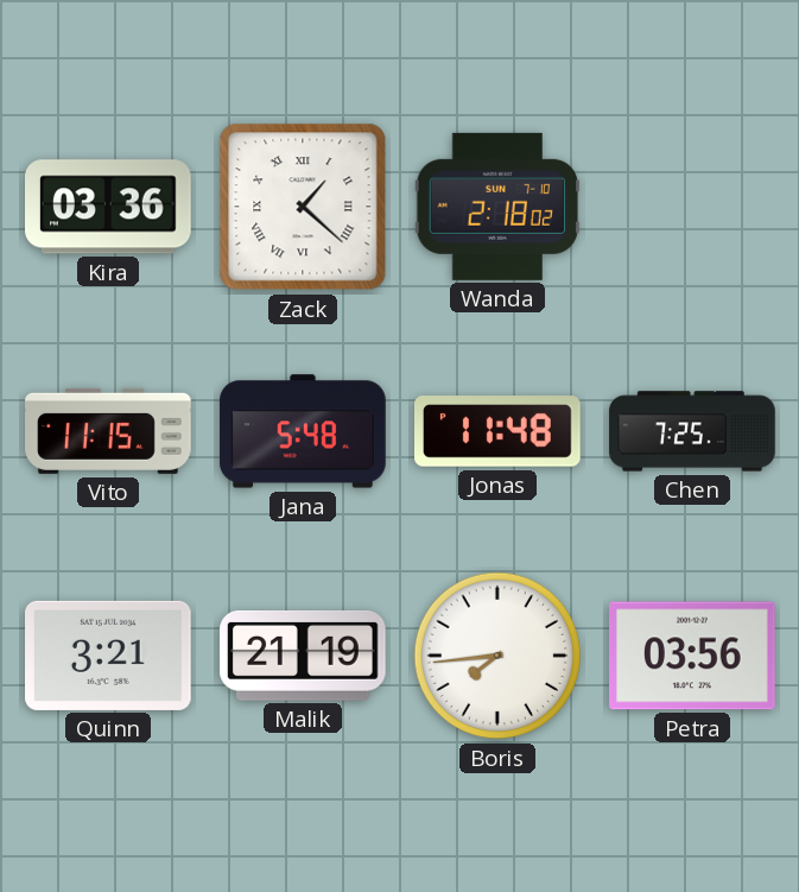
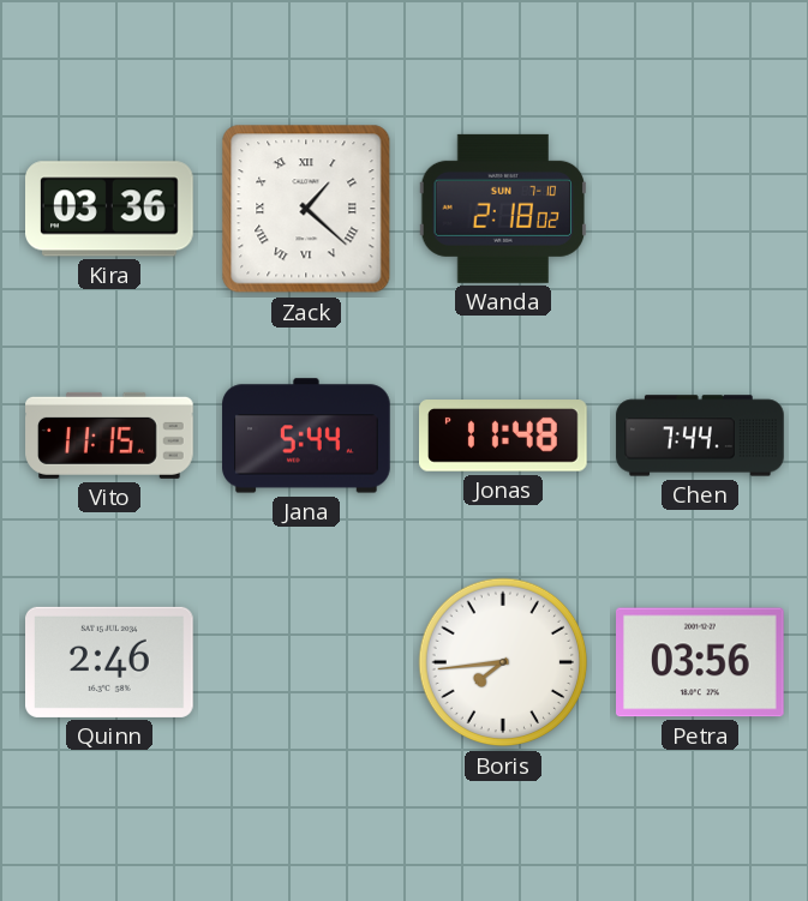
Jana: 5:48 -> 5:44 (306, 436)
Chen: 7:25 -> 7:44 (700, 436)
Quinn: 3:21 -> 2:46 (110, 662)
Malik: 21:19 -> none (304, 656)
